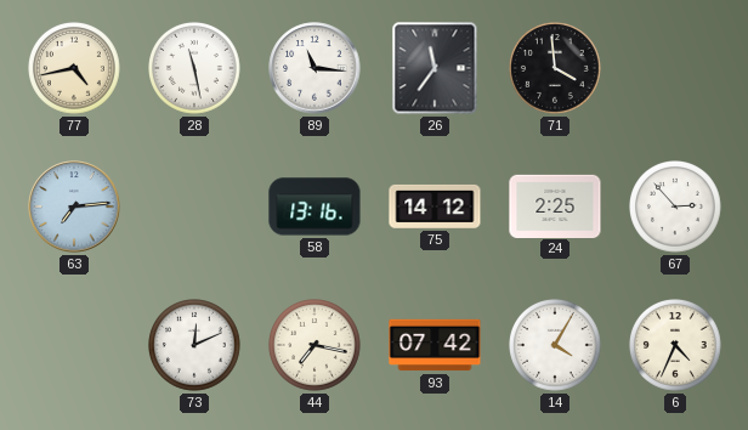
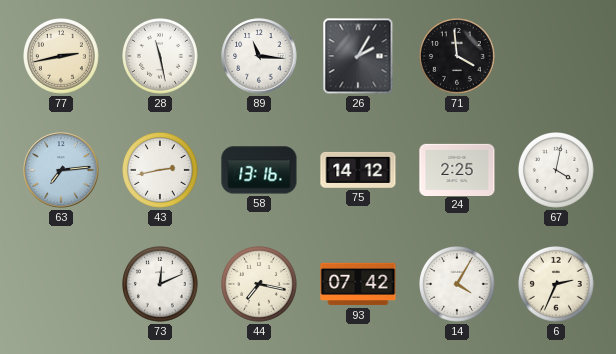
77: 4:43 -> 2:43 (62, 57)
26: 11:36 -> 2:05 (358, 56)
43: none -> 2:43 (161, 171)
67: 2:53 -> 4:02 (557, 171)
6: 4:34 -> 2:34 (557, 285)
